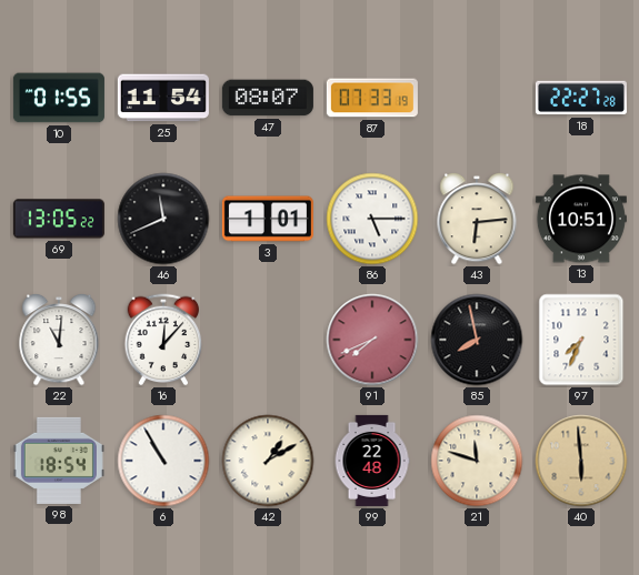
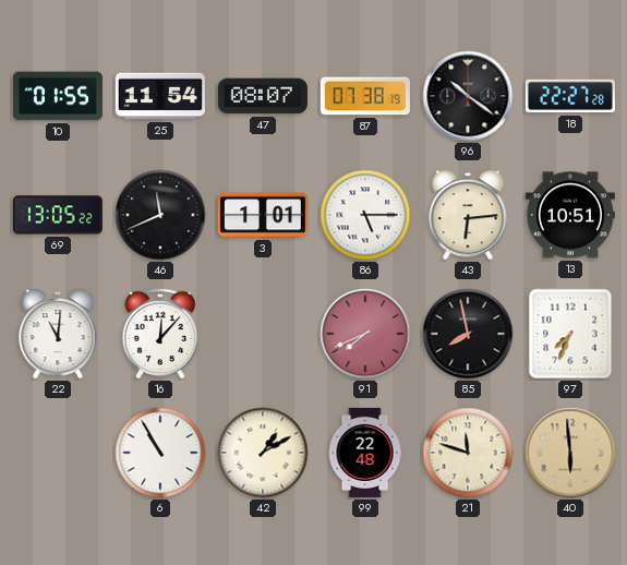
87: 07:33 -> 07:38 (365, 96)
96: none -> 10:21 (468, 96)
98: 18:54 -> none (59, 461)
